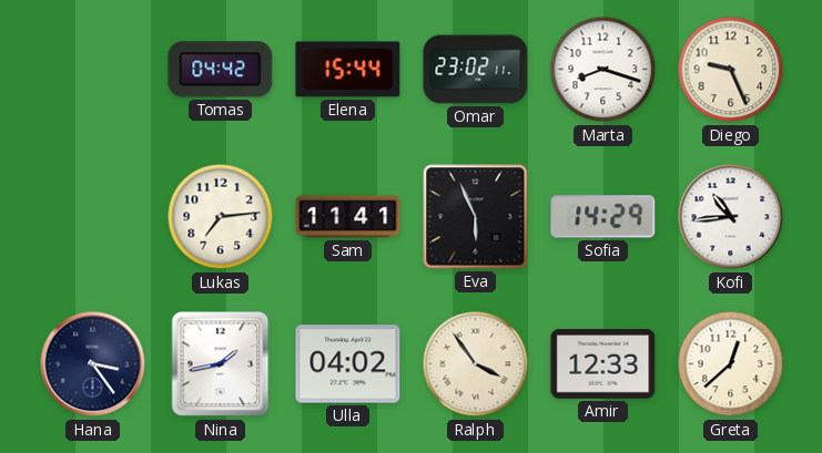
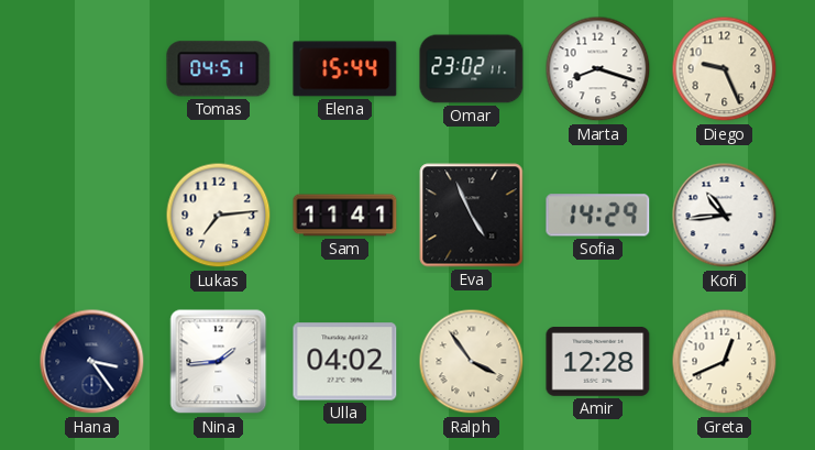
Tomas: 04:42 -> 04:51 (219, 69)
Eva: 5:56 -> 4:56 (472, 216)
Nina: 1:43 -> 1:44 (219, 362)
Amir: 12:33 -> 12:28 (598, 362)
Greta: 12:38 -> 12:41 (725, 362)
